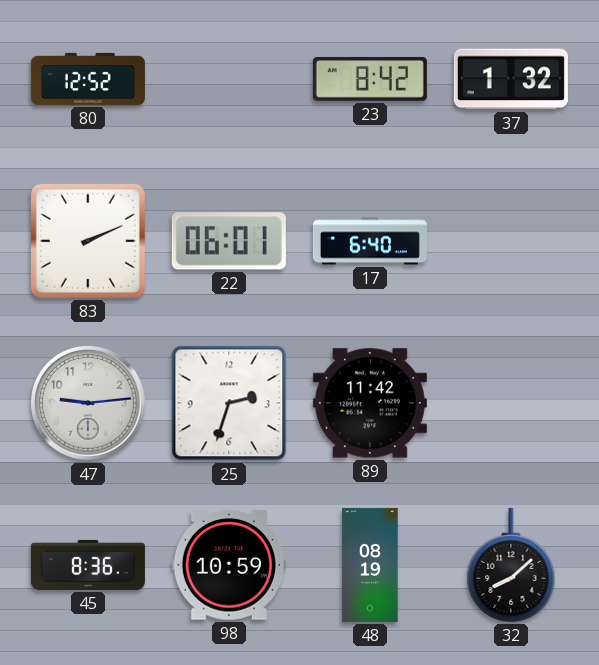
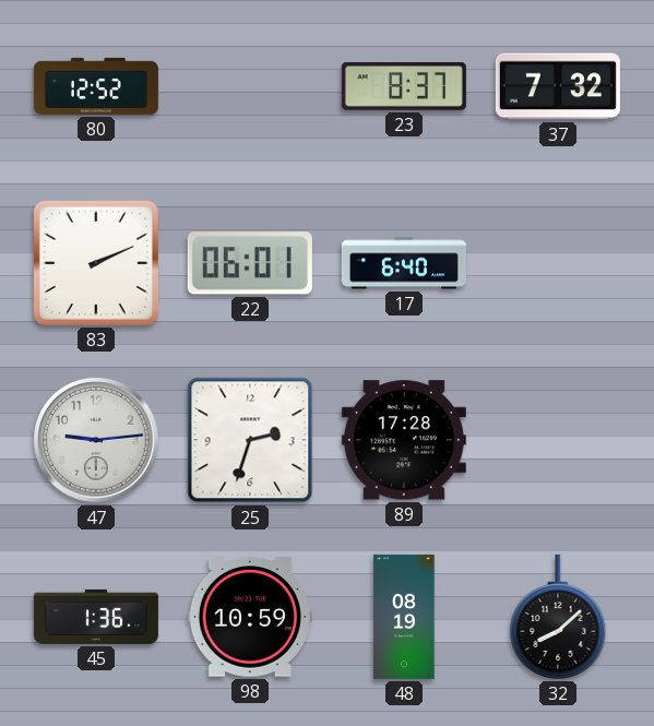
23: 8:42 -> 8:37 (404, 86)
37: 1:32 -> 7:32 (558, 86)
89: 11:42 -> 17:28 (404, 440)
45: 8:36 -> 1:36 (96, 617)
